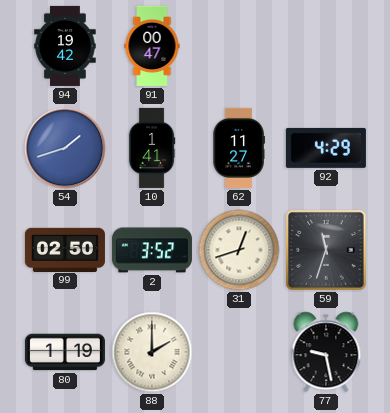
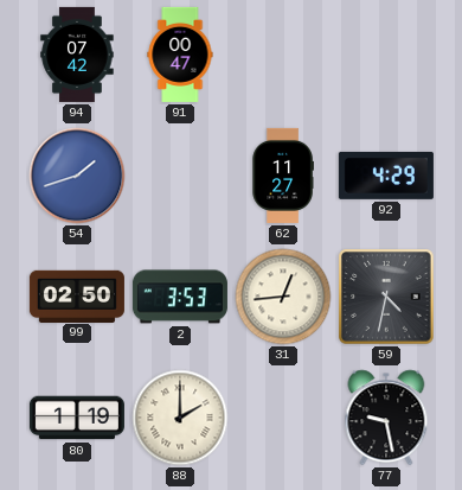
94: 19:42 -> 07:42 (77, 55)
10: 1:41 -> none (152, 148)
2: 3:52 -> 3:53 (180, 297)
31: 12:42 -> 12:44 (283, 297)
59: 11:33 -> 4:32 (386, 297)
